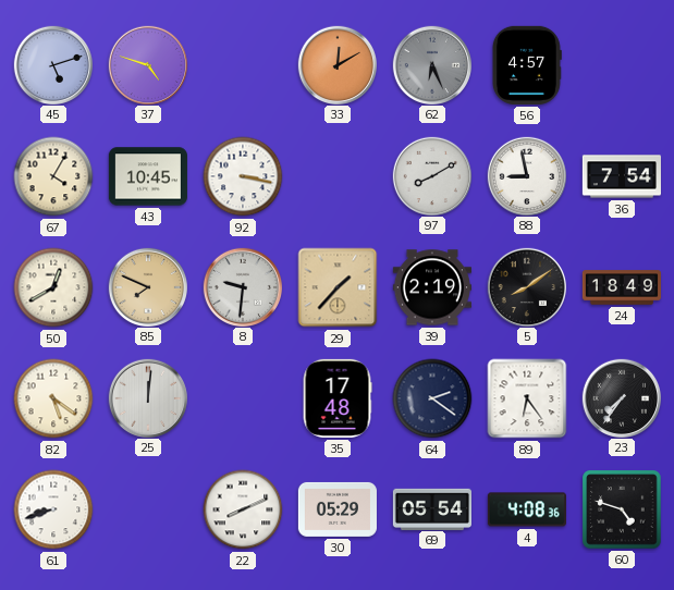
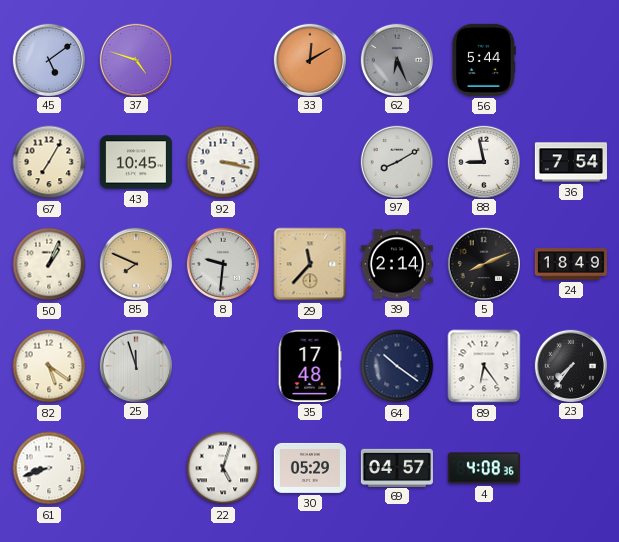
45: 5:12 -> 5:09 (48, 59)
56: 4:57 -> 5:44 (484, 60)
67: 4:05 -> 7:05 (49, 162)
50: 12:40 -> 1:04 (49, 264)
29: 1:37 -> 11:37 (310, 264)
39: 2:19 -> 2:14 (397, 264)
5: 8:09 -> 8:11 (483, 263)
25: 12:01 -> 11:57 (135, 365)
64: 2:21 -> 10:21 (397, 366)
22: 8:11 -> 5:03 (223, 468)
69: 05:54 -> 04:57 (397, 467)
60: 4:48 -> none (622, 509)
